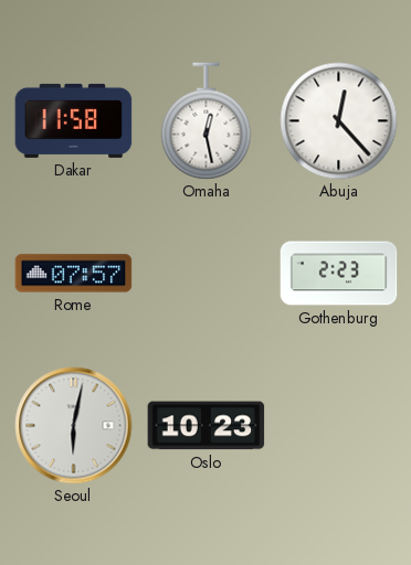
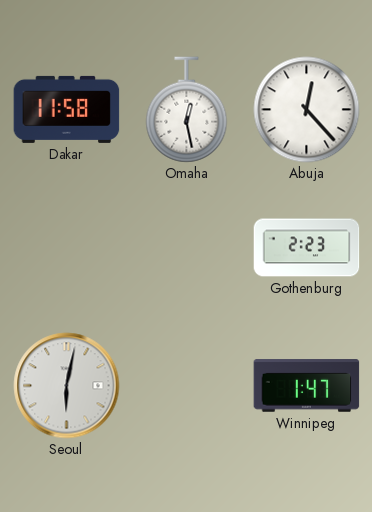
Rome: 07:57 -> none (74, 274)
Oslo: 10:23 -> none (207, 426)
Winnipeg: none -> 1:47 (307, 386)
